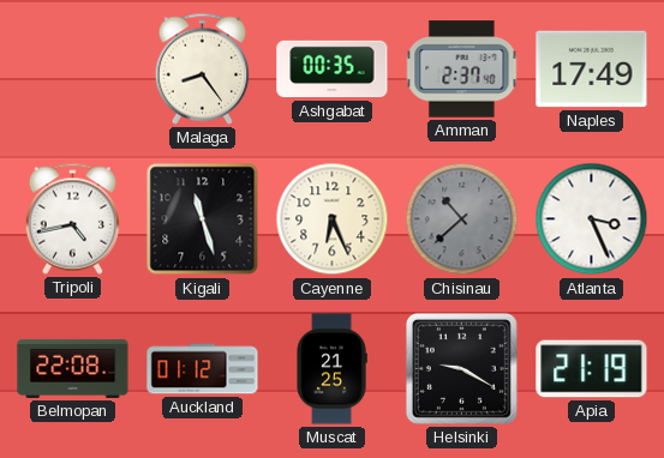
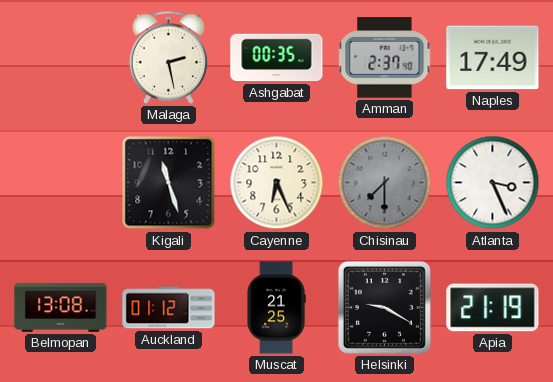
Malaga: 8:24 -> 2:28 (169, 57)
Tripoli: 4:43 -> none (73, 218)
Chisinau: 10:38 -> 7:30 (385, 183)
Belmopan: 22:08 -> 13:08 (61, 307)
